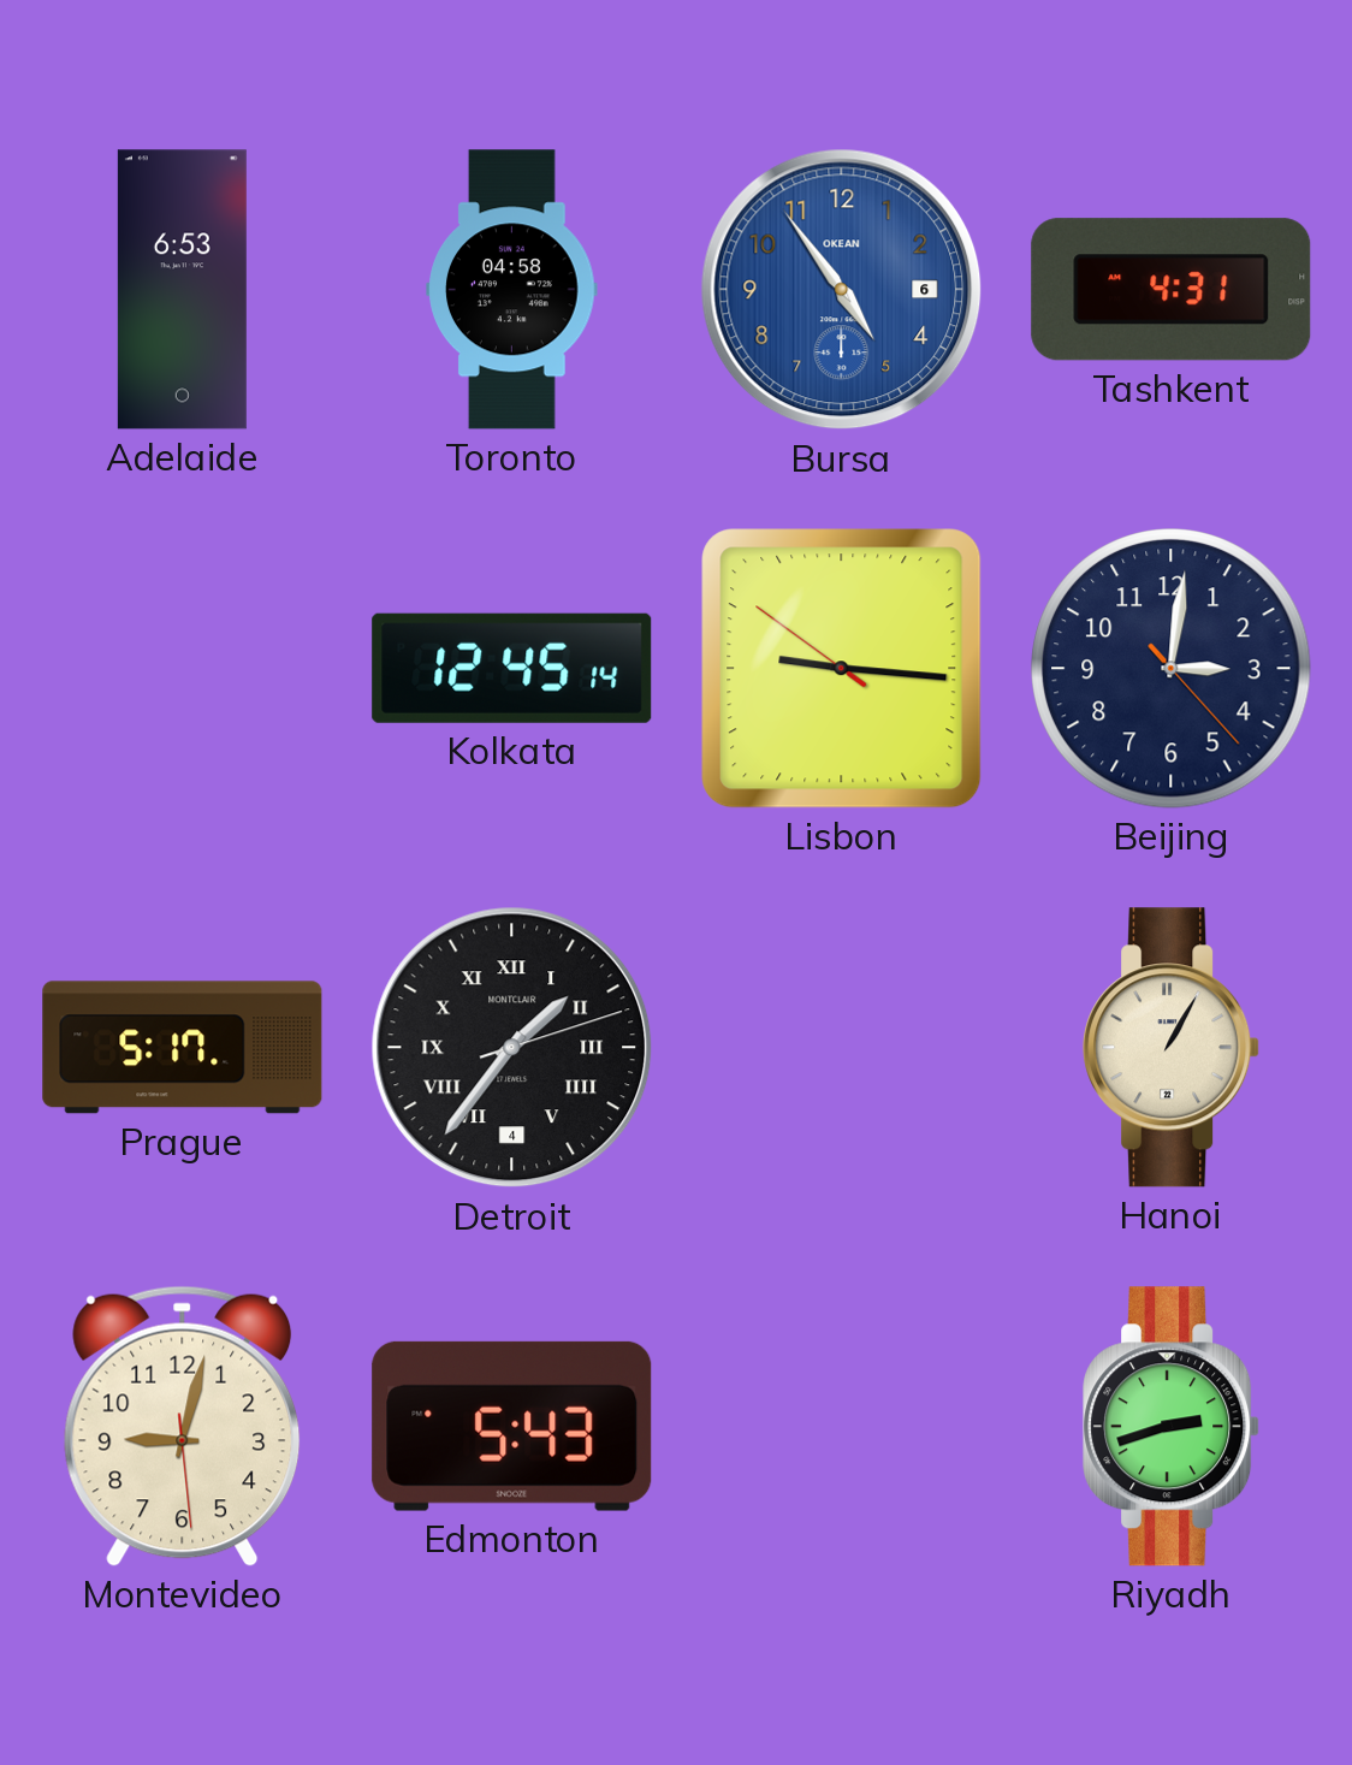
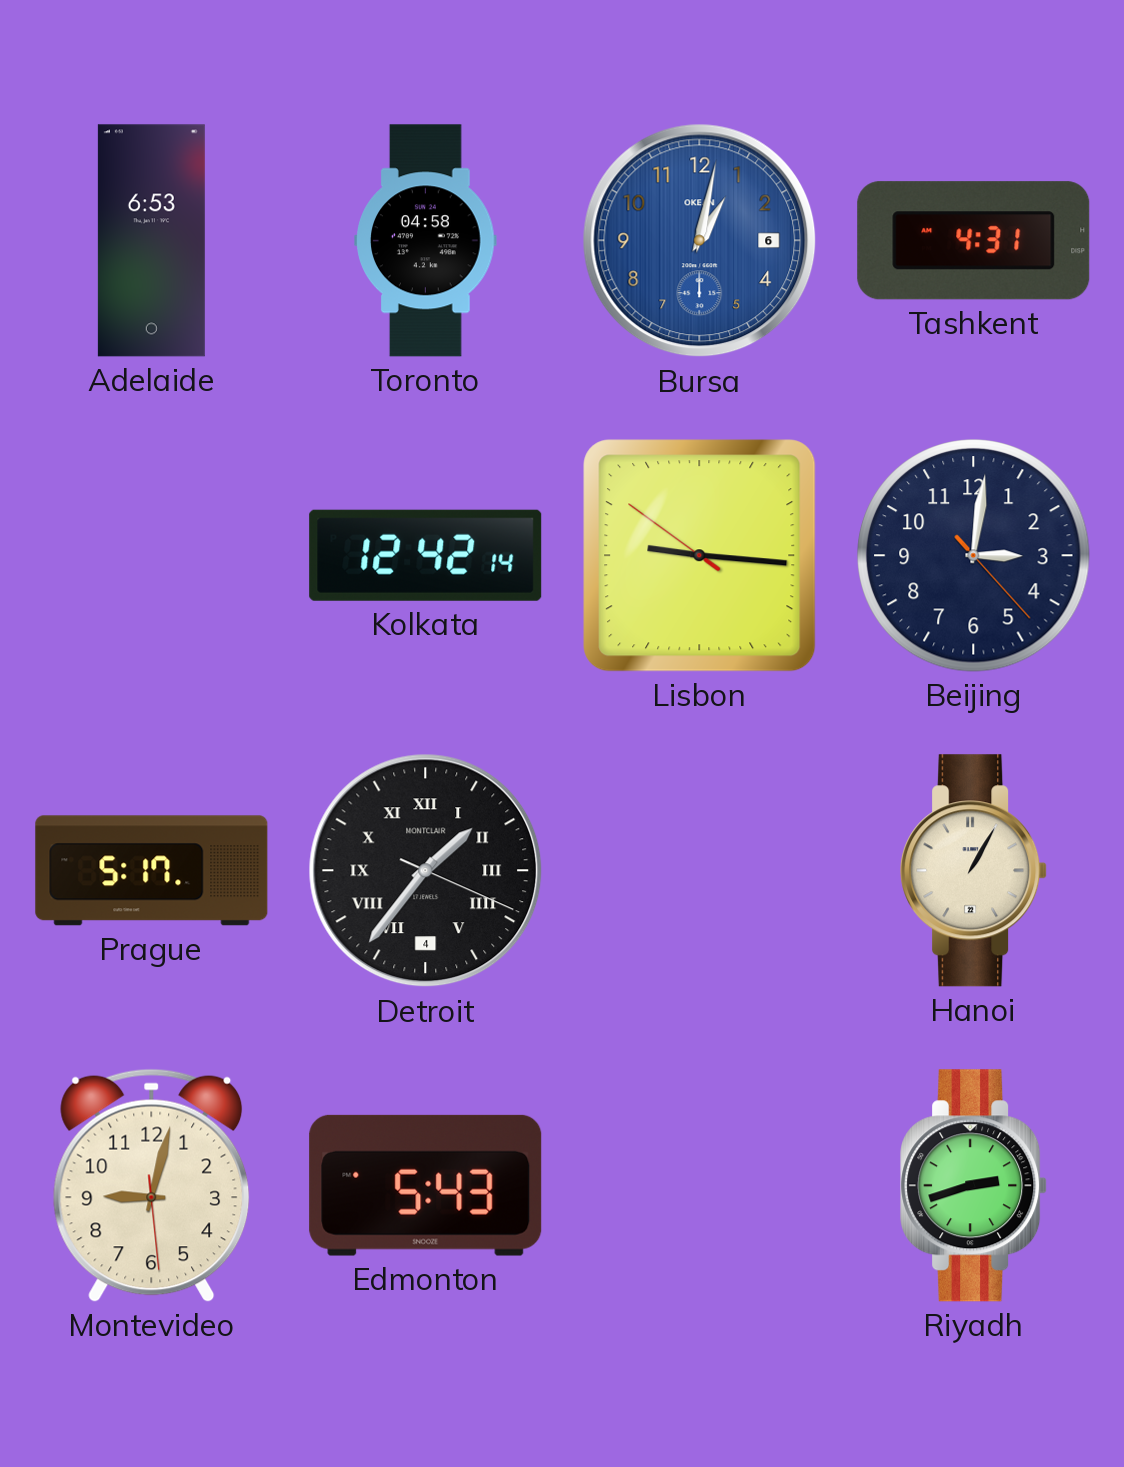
Bursa: 4:54 -> 1:02 (700, 241)
Kolkata: 12:45 -> 12:42 (426, 555)
Detroit: 1:36:12 -> 1:36:19 (426, 871)
